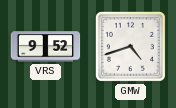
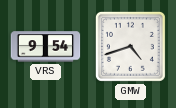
VRS: 9:52 -> 9:54 (46, 47)
